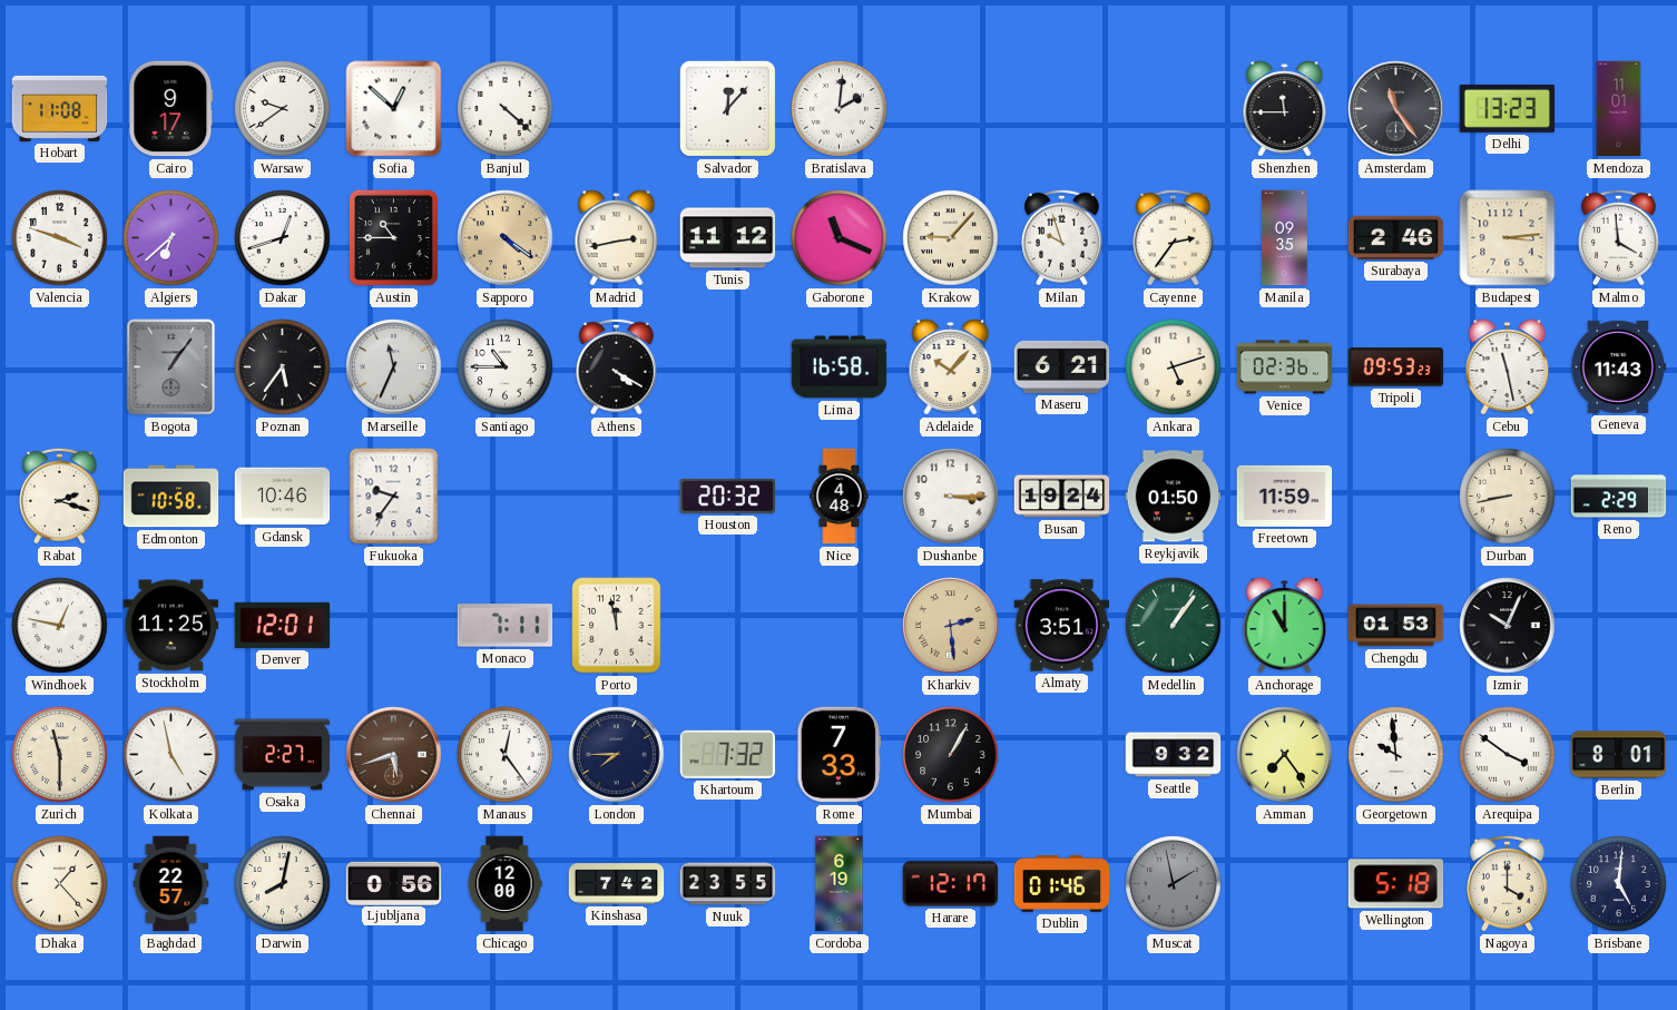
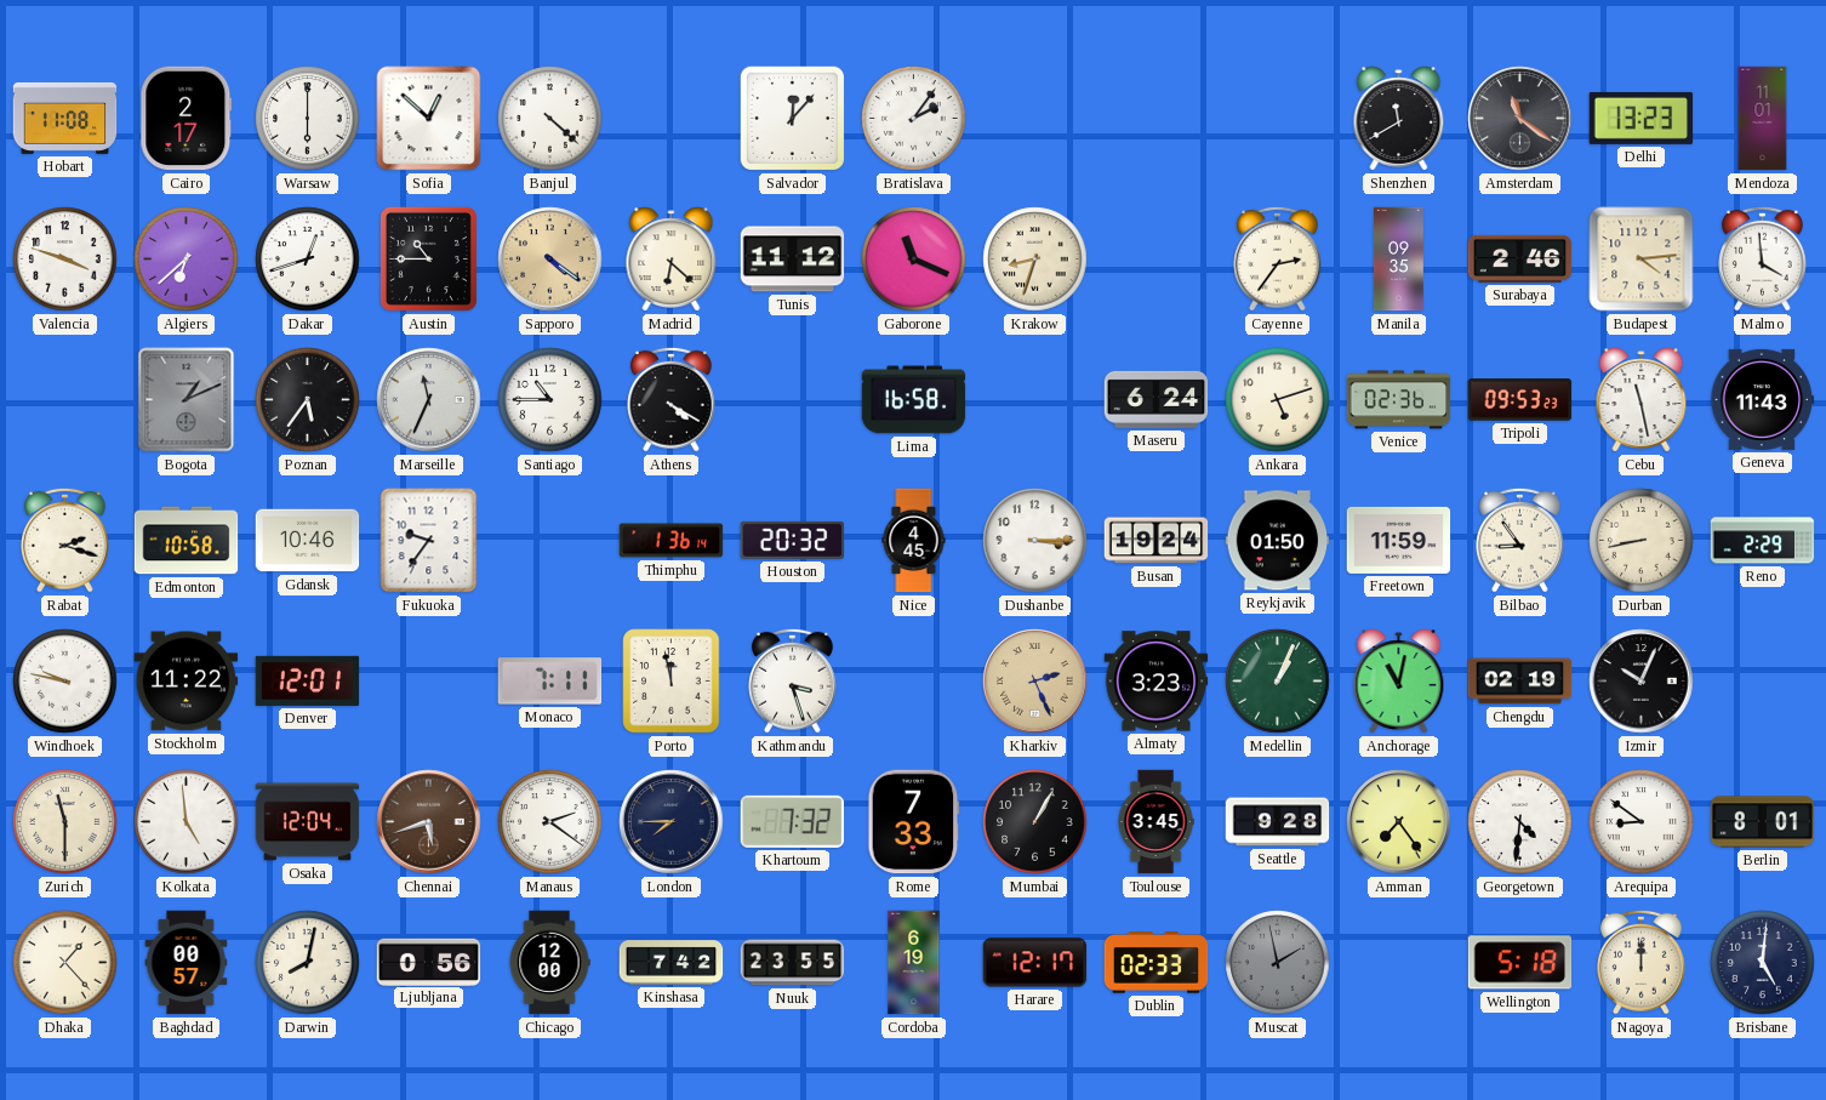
Cairo: 9:17 -> 2:17 (187, 119)
Warsaw: 9:39 -> 6:00 (308, 119)
Bratislava: 2:01 -> 2:06 (914, 119)
Shenzhen: 11:45 -> 11:40 (1399, 119)
Amsterdam: 11:24 -> 11:21 (1520, 119)
Madrid: 2:43 -> 6:22 (672, 260)
Krakow: 9:07 -> 8:33 (1035, 260)
Milan: 9:57 -> none (1062, 237)
Budapest: 3:14 -> 4:14 (1642, 260)
Bogota: 1:06 -> 1:11 (187, 400)
Adelaide: 10:07 -> none (951, 367)
Maseru: 6:21 -> 6:24 (1157, 399)
Thimphu: none -> 1:36 (672, 541)
Nice: 4:48 -> 4:45 (914, 541)
Bilbao: none -> 8:54 (1520, 540)
Windhoek: 12:47 -> 9:47 (65, 682)
Stockholm: 11:25 -> 11:22 (187, 682)
Kathmandu: none -> 3:27 (793, 680)
Kharkiv: 2:29 -> 2:26 (1035, 682)
Almaty: 3:51 -> 3:23 (1157, 682)
Medellin: 1:06 -> 1:04 (1278, 682)
Anchorage: 11:00 -> 11:02 (1399, 682)
Chengdu: 01:53 -> 02:19 (1520, 682)
Kolkata: 4:58 -> 4:59 (187, 822)
Osaka: 2:27 -> 12:04 (308, 822)
Manaus: 12:24 -> 2:21 (550, 822)
Toulouse: none -> 3:45 (1155, 822)
Seattle: 9:32 -> 9:28 (1278, 822)
Georgetown: 9:59 -> 4:31 (1520, 822)
Arequipa: 3:51 -> 8:51 (1642, 822)
Baghdad: 22:57 -> 00:57 (187, 963)
Dublin: 01:46 -> 02:33 (1157, 963)
Nagoya: 4:00 -> 12:00 (1642, 962)
